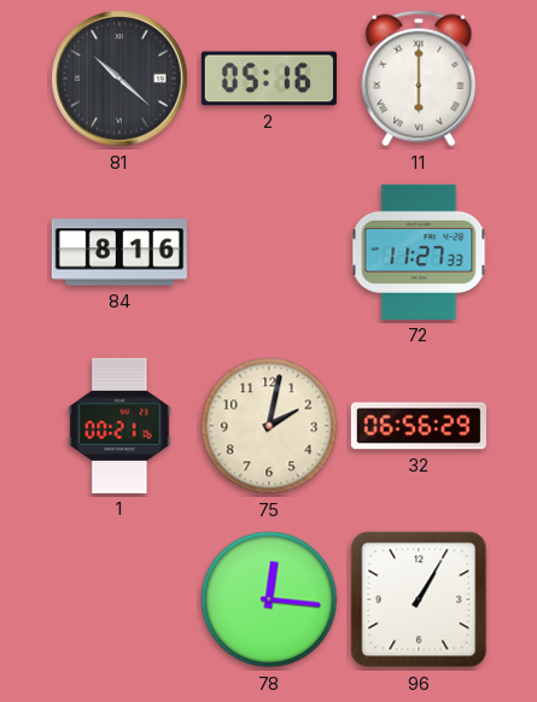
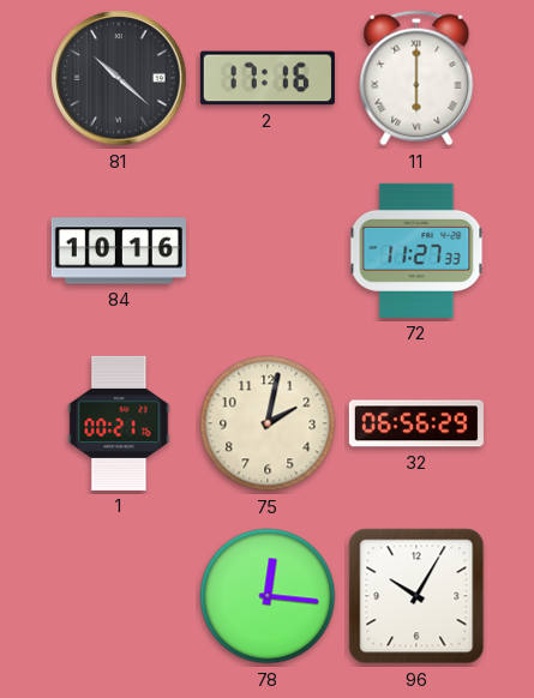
2: 05:16 -> 17:16 (268, 78)
84: 8:16 -> 10:16 (119, 251)
96: 1:05 -> 10:05 (416, 596)
